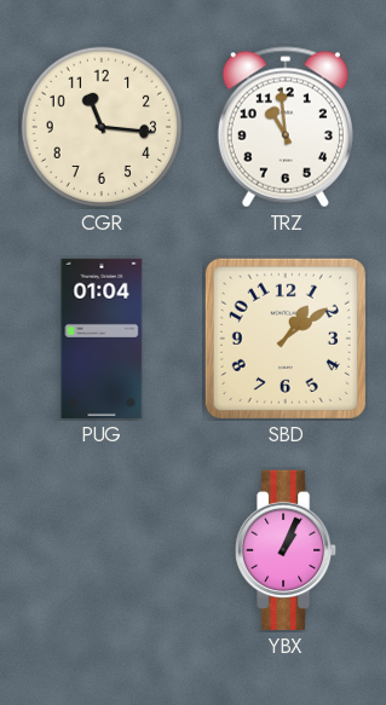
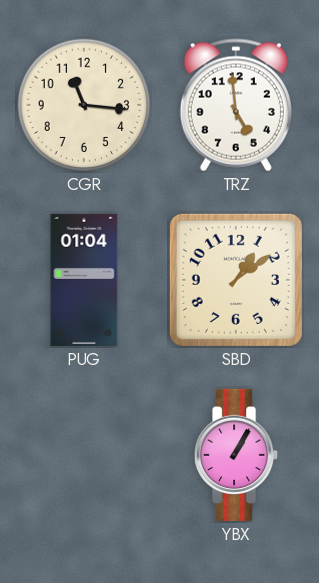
TRZ: 10:59 -> 4:59 (236, 105)
YBX: 1:04 -> 1:05 (237, 455)
